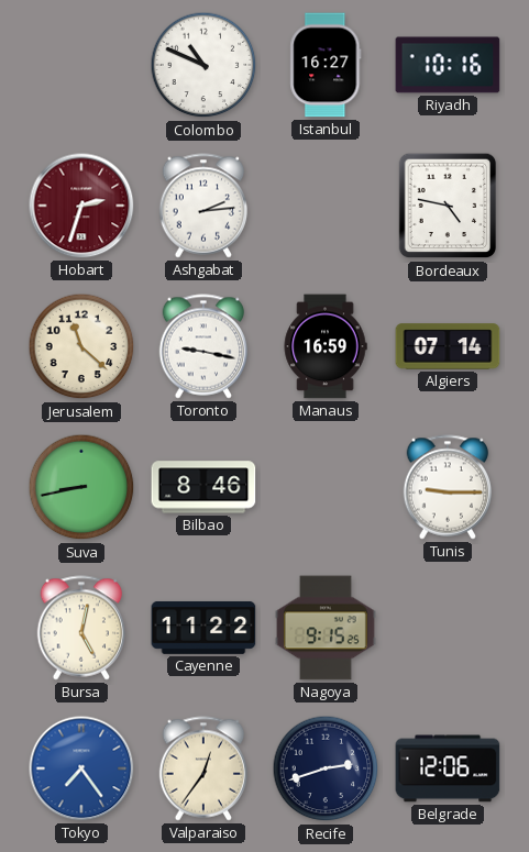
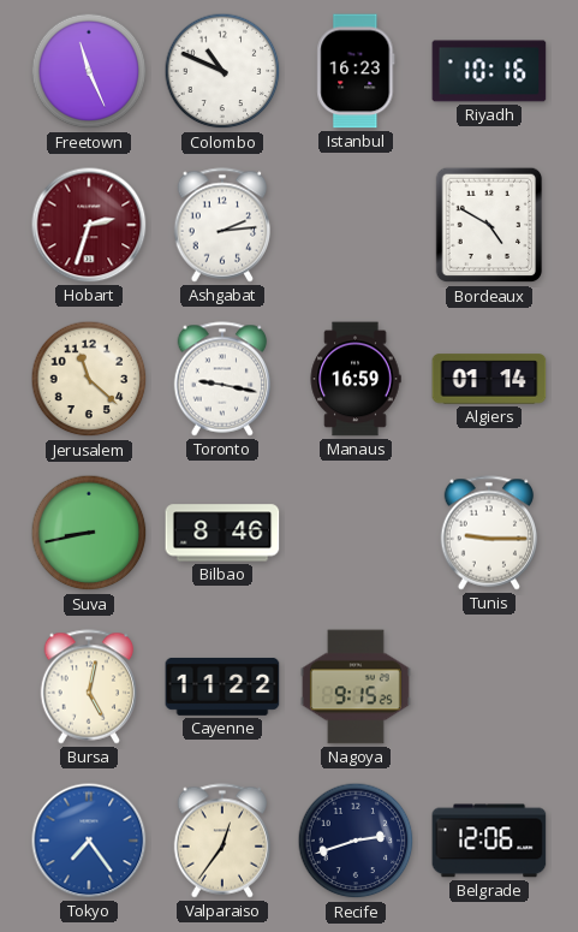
Freetown: none -> 11:26 (89, 71)
Istanbul: 16:27 -> 16:23 (356, 71)
Bordeaux: 4:47 -> 4:50 (489, 225)
Algiers: 07:14 -> 01:14 (489, 379)
